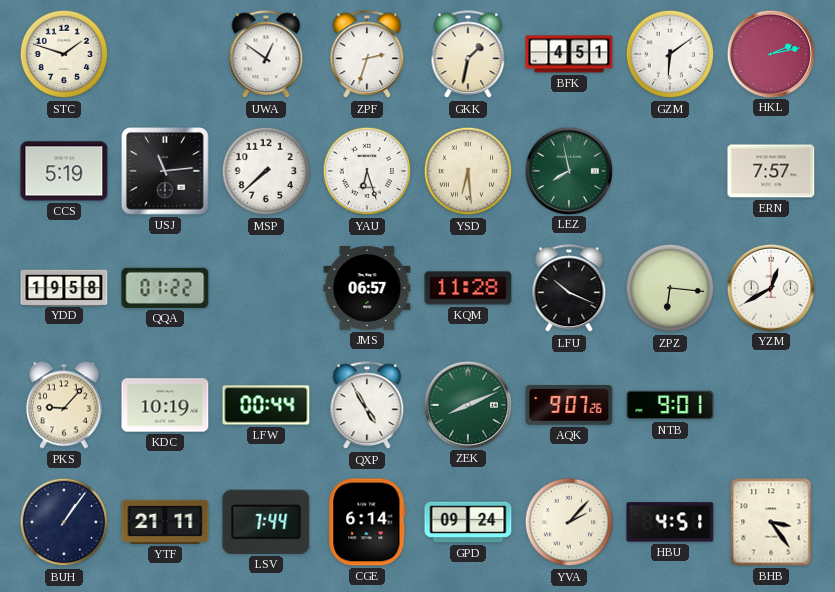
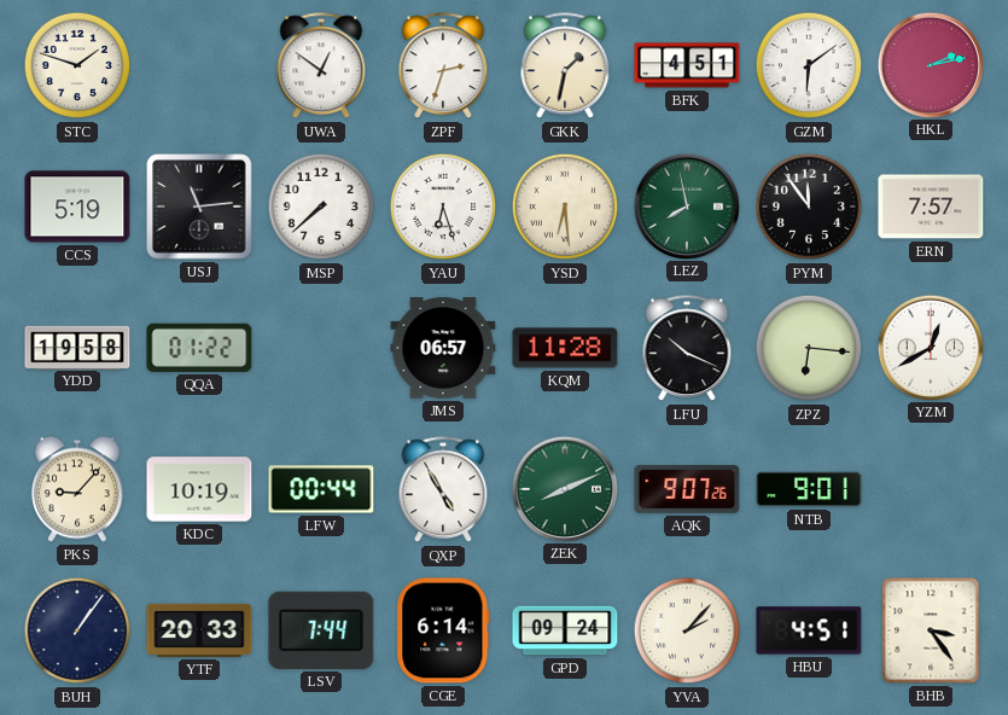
PYM: none -> 11:54 (809, 207)
YTF: 21:11 -> 20:33 (199, 630)
